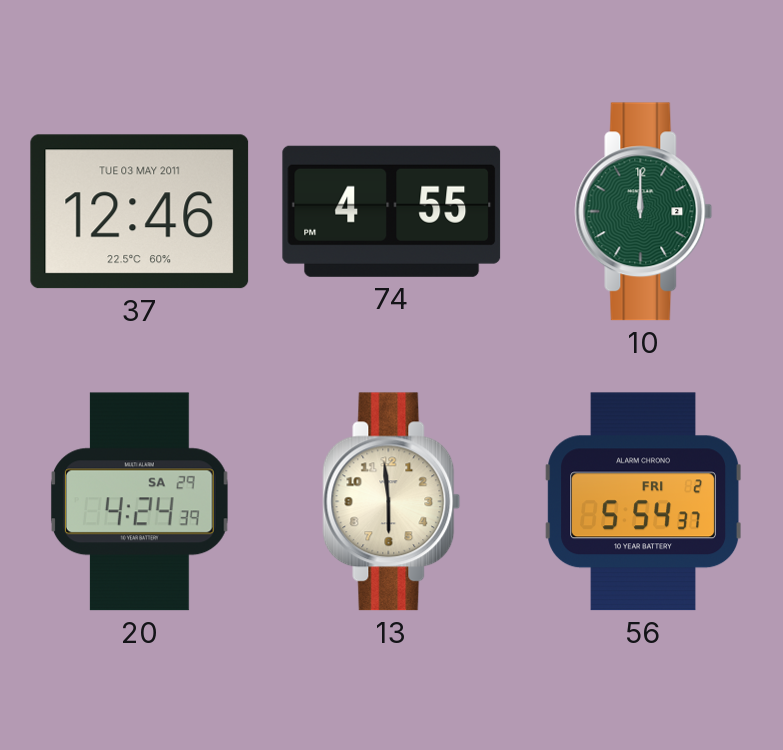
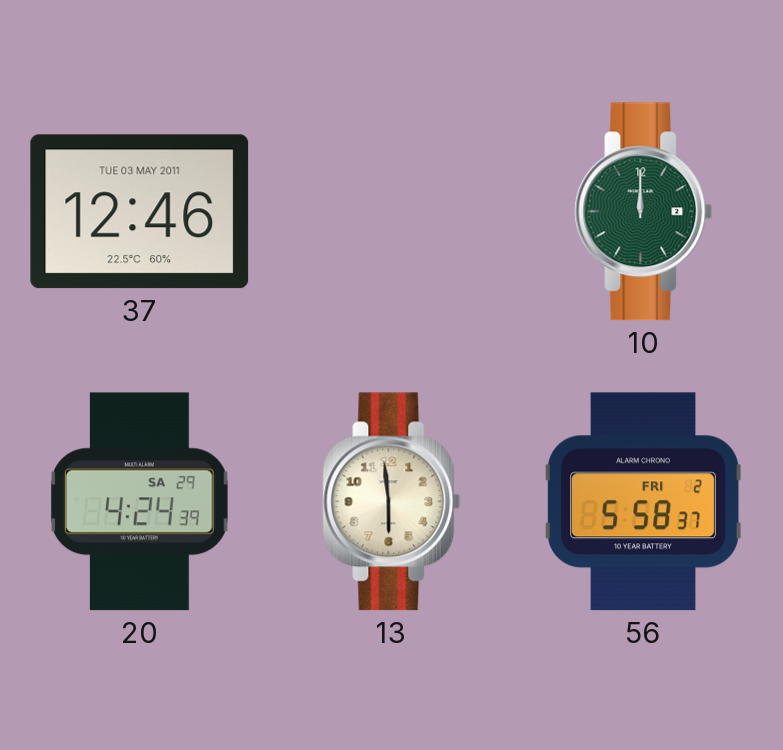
74: 4:55 -> none (392, 211)
56: 5:54 -> 5:58 (643, 502)
